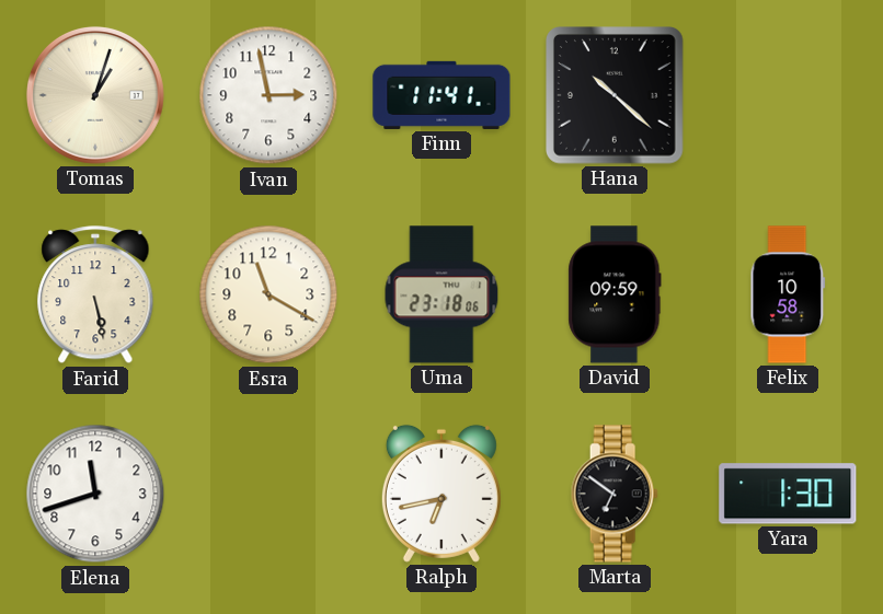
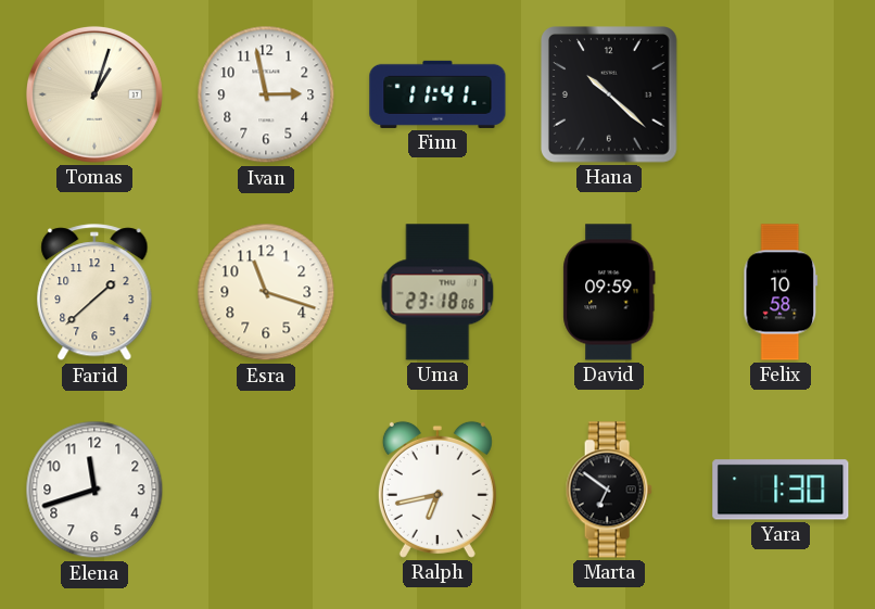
Farid: 5:28 -> 1:38 (94, 293)
Esra: 11:20 -> 11:18 (266, 292)
